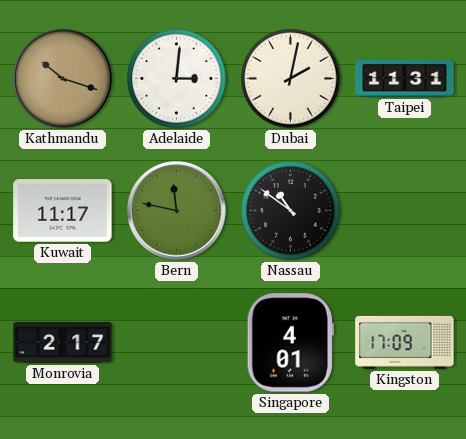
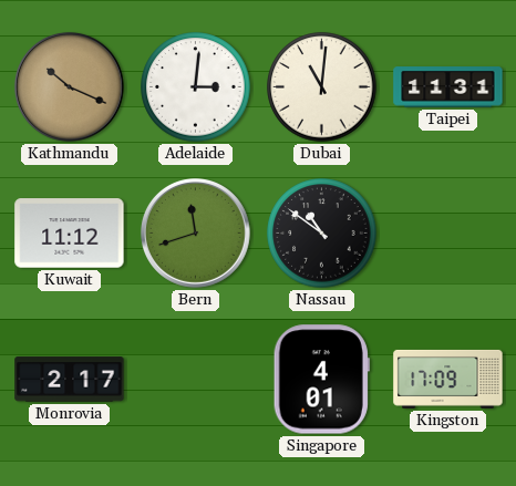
Kathmandu: 10:18 -> 10:19 (70, 87)
Dubai: 2:02 -> 11:01 (322, 87)
Kuwait: 11:17 -> 11:12 (70, 234)
Bern: 11:47 -> 11:42 (196, 234)
